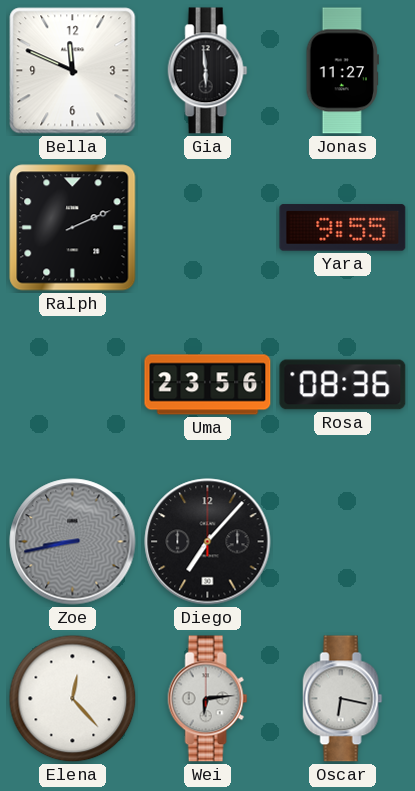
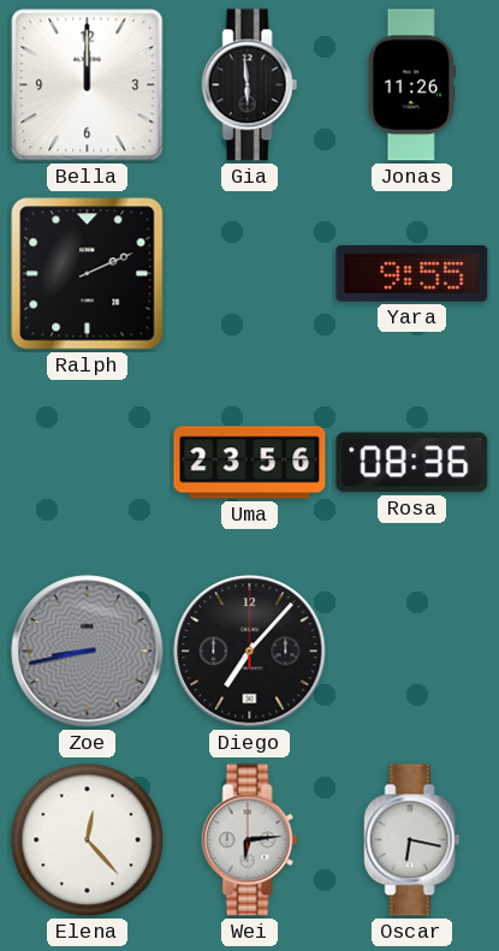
Bella: 11:49 -> 12:00 (88, 85)
Jonas: 11:27 -> 11:26 (411, 85)
